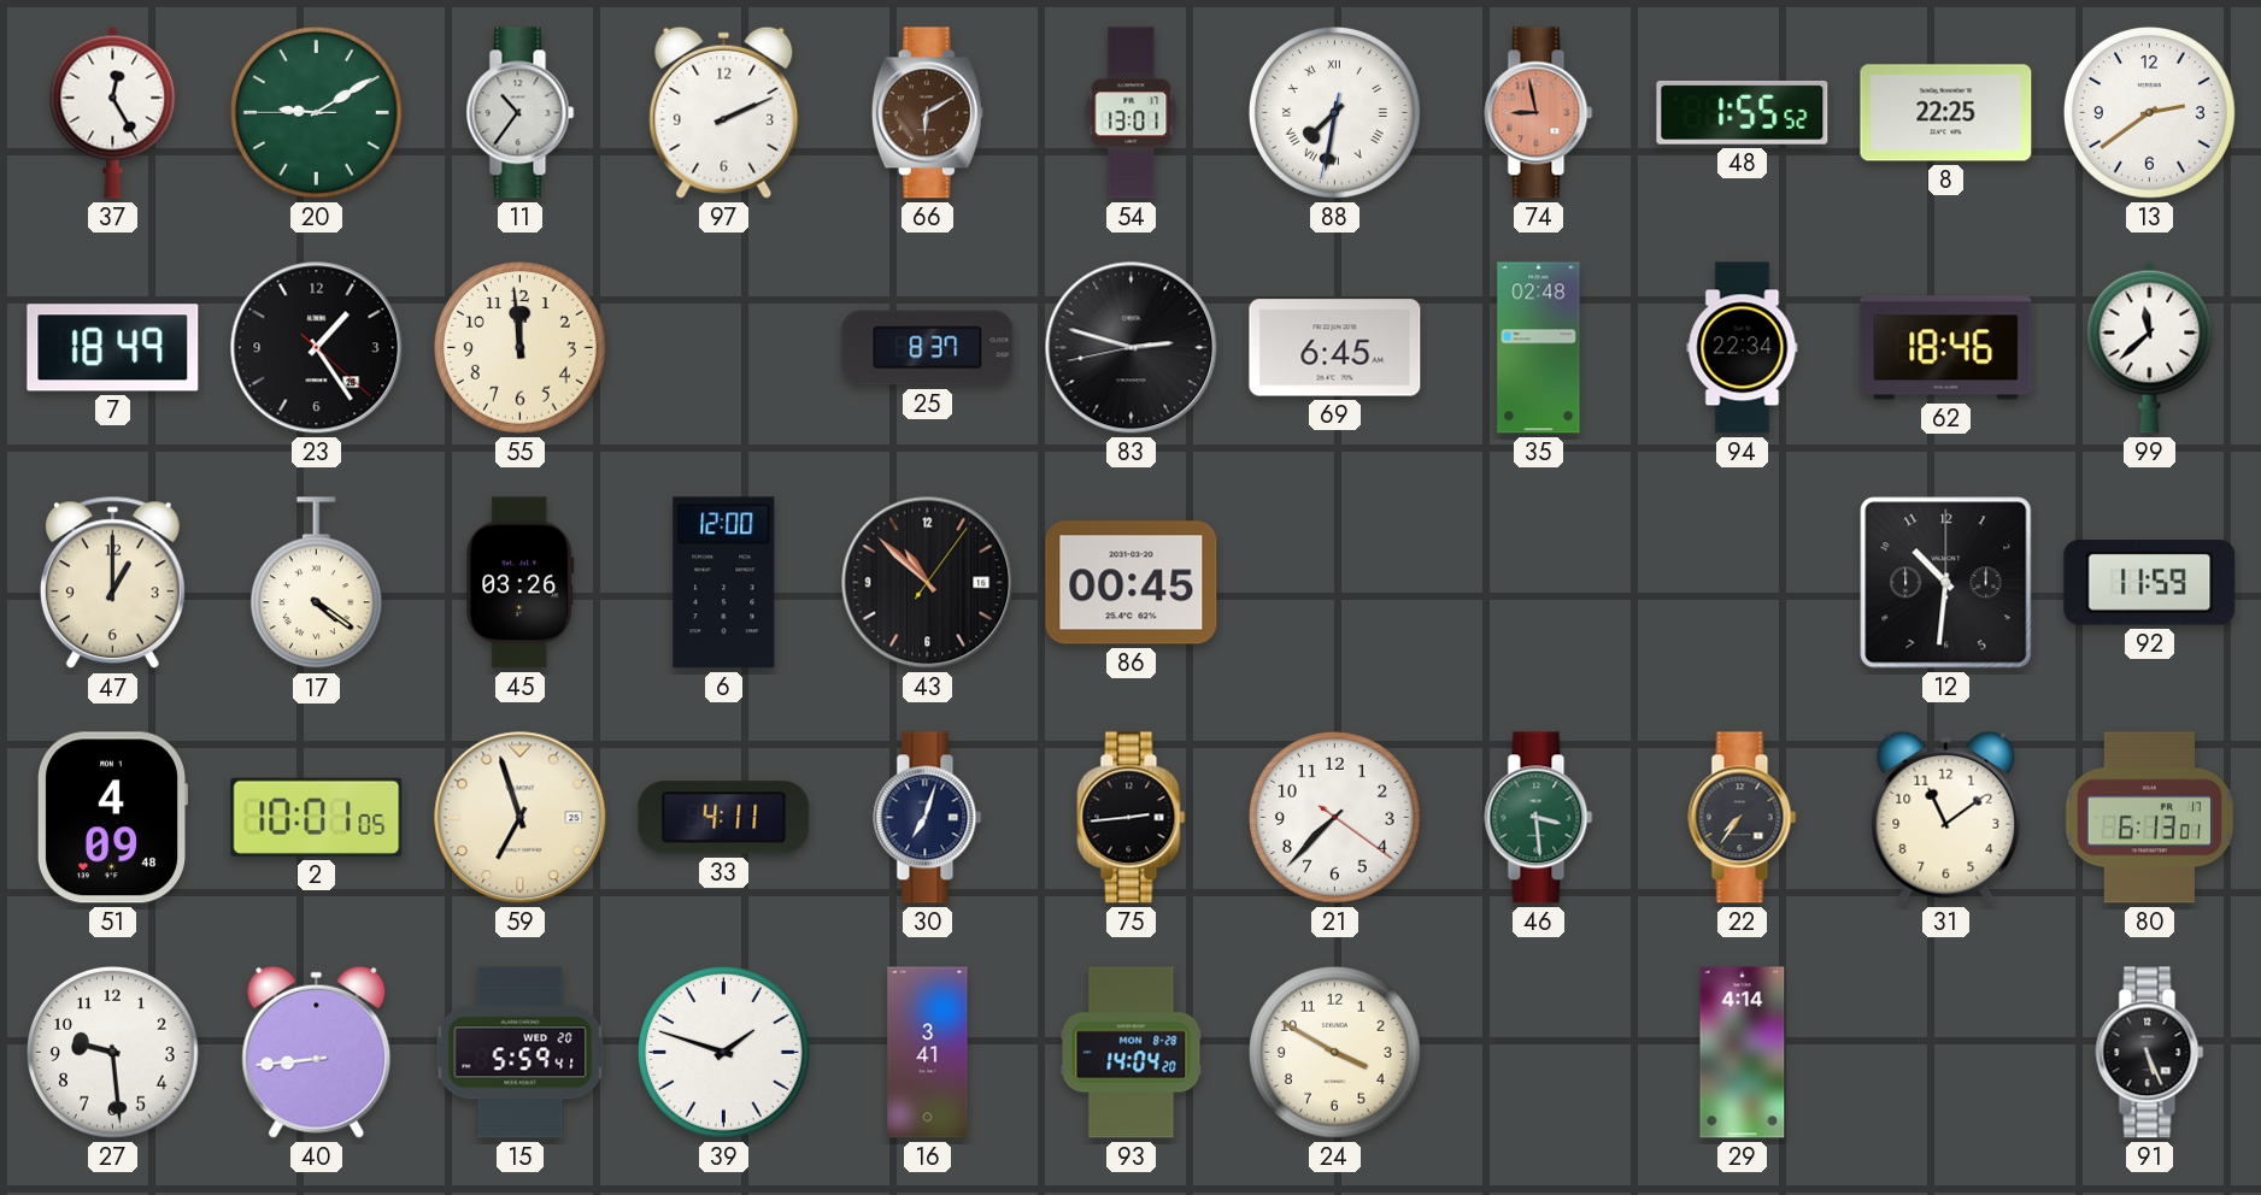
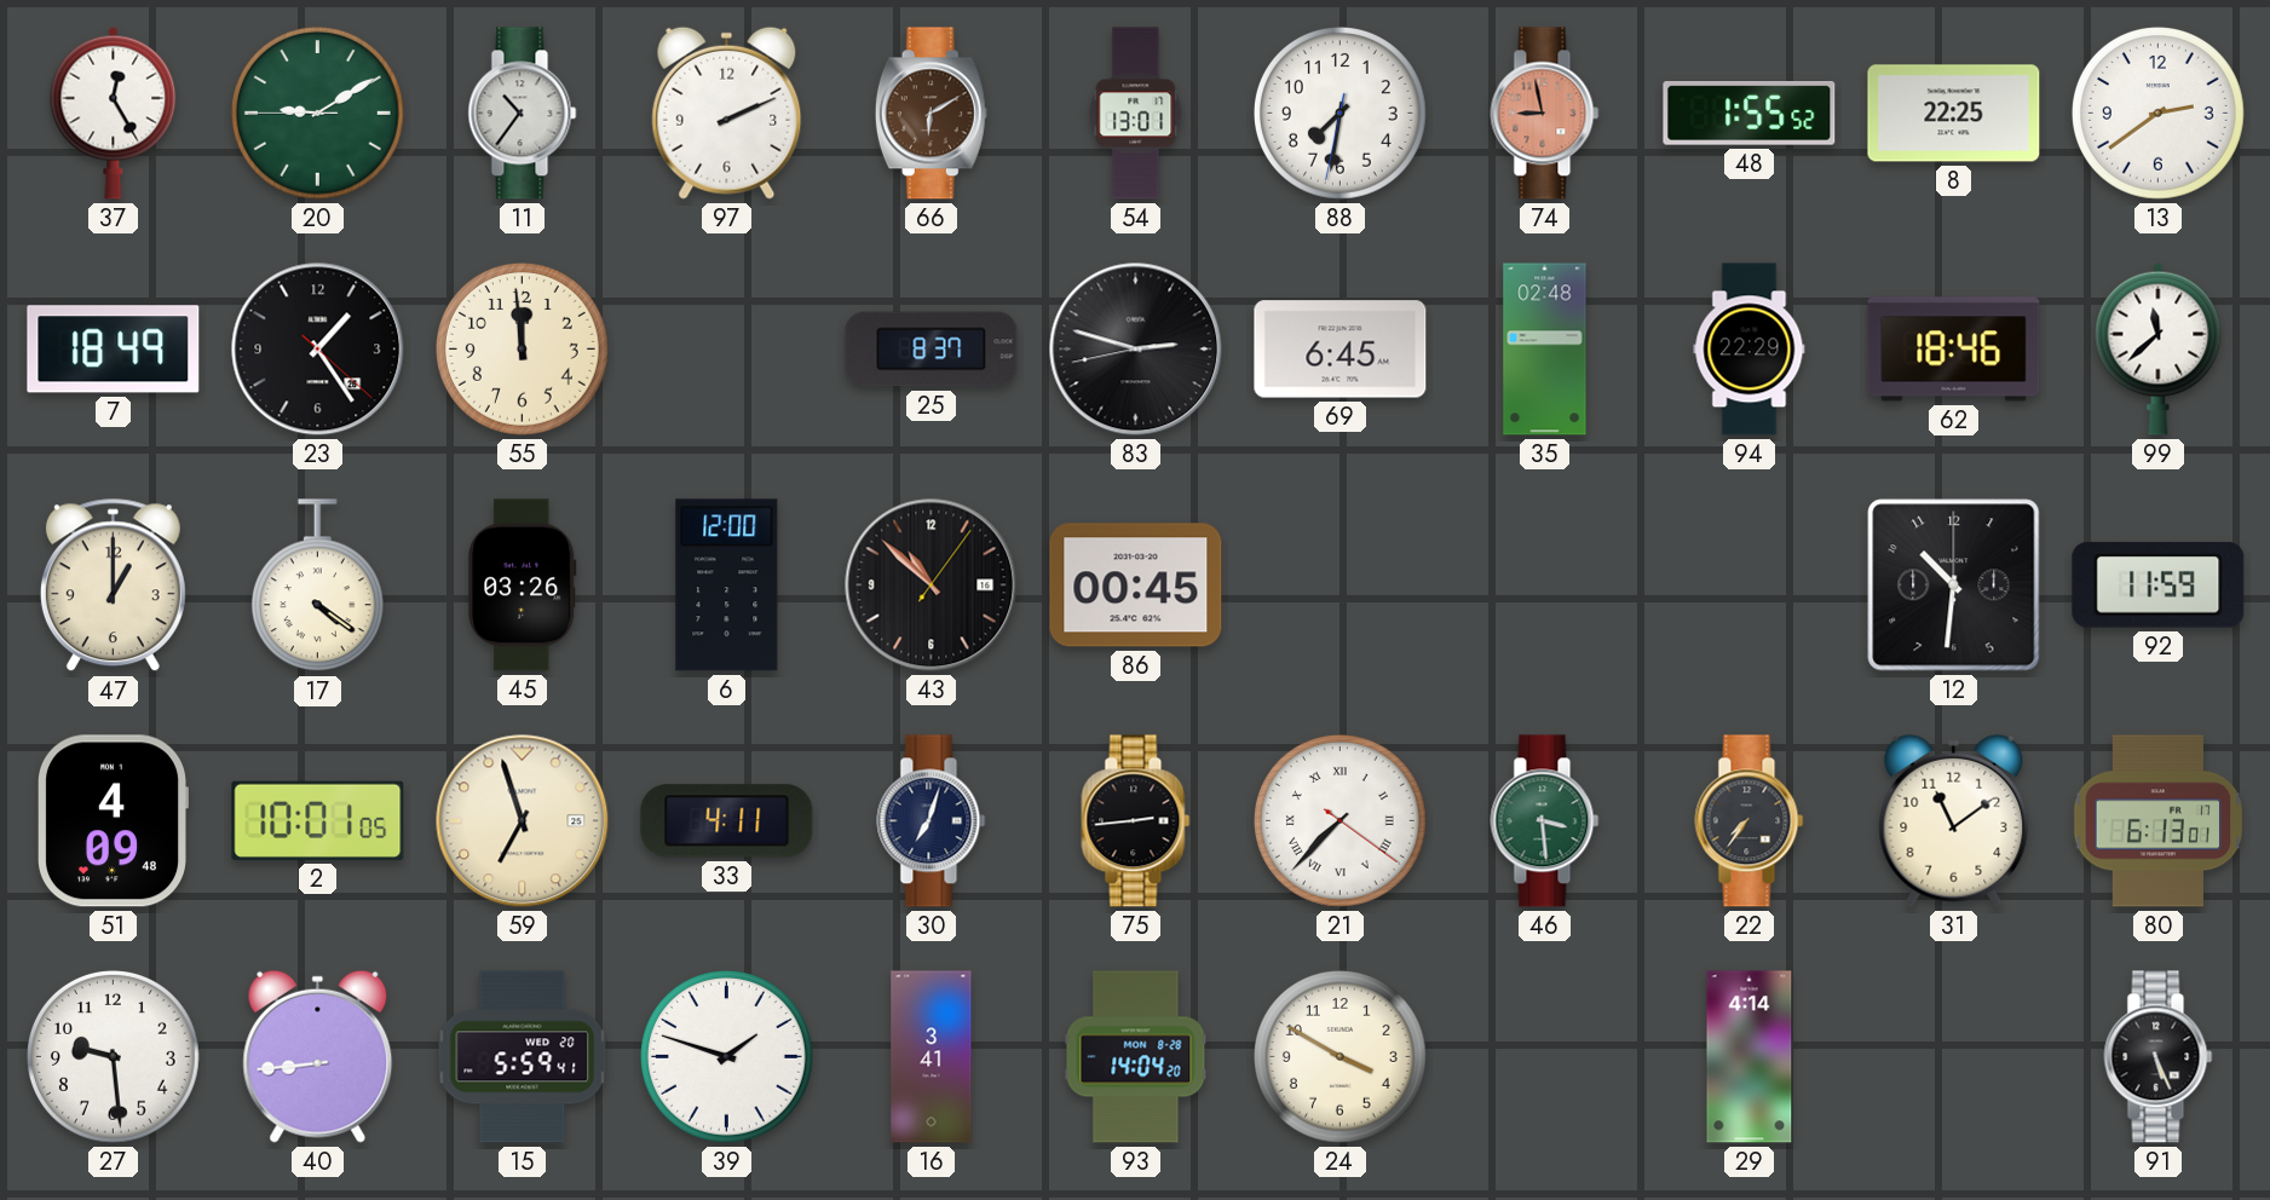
88 numerals: Roman -> Arabic (1339, 112)
94: 22:34 -> 22:29 (1750, 350)
21 numerals: Arabic -> Roman (1339, 820)
